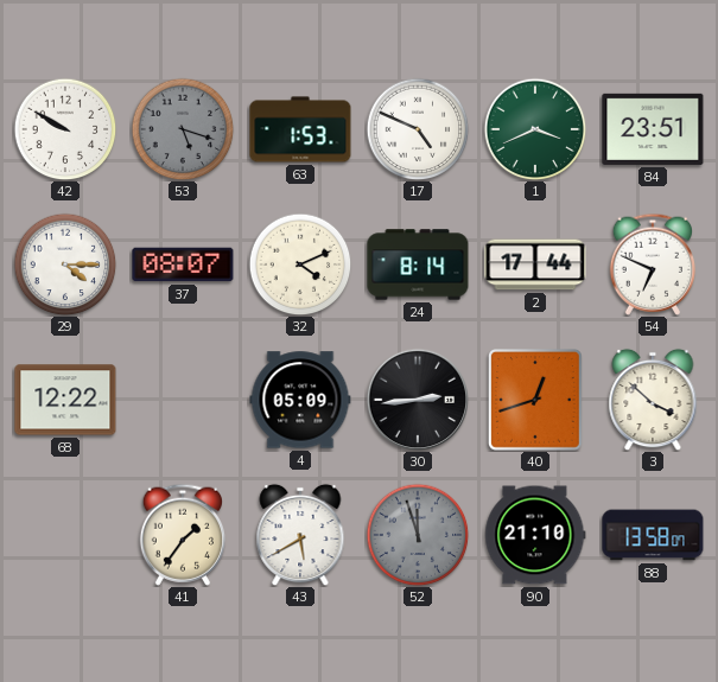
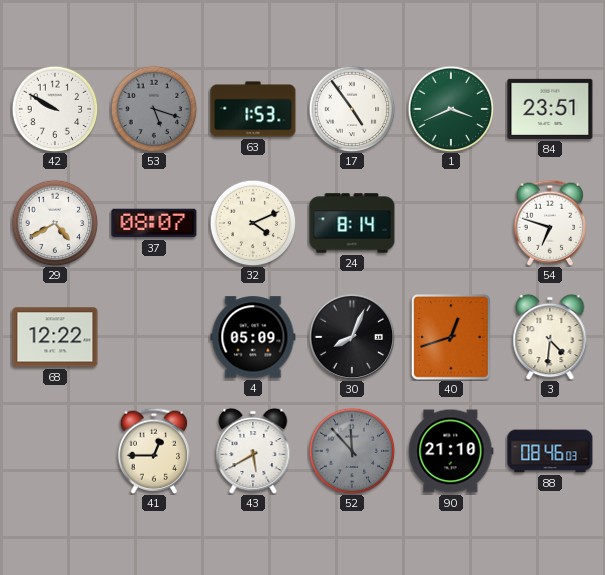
17: 4:49 -> 4:54 (352, 109)
29: 4:15 -> 4:40 (55, 223)
2: 17:44 -> none (535, 264)
54: 6:49 -> 6:48 (549, 223)
30: 2:44 -> 8:04 (352, 337)
3: 3:52 -> 4:31 (550, 337)
41: 1:36 -> 12:45 (153, 451)
52: 11:57 -> 11:53 (352, 451)
88: 13:58 -> 08:46 (550, 451)
